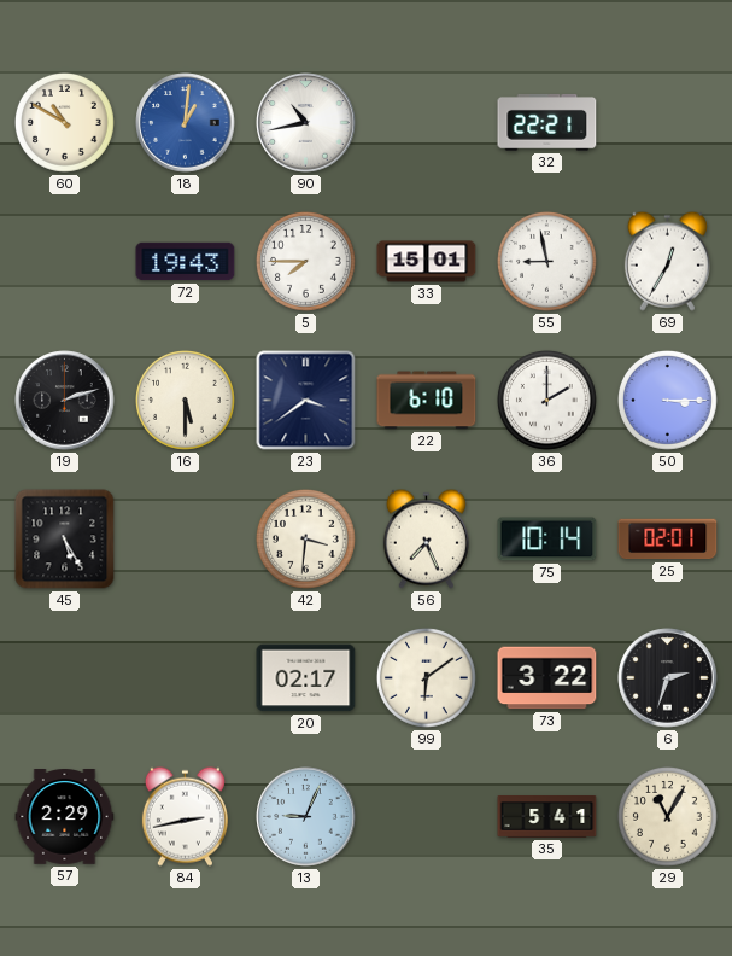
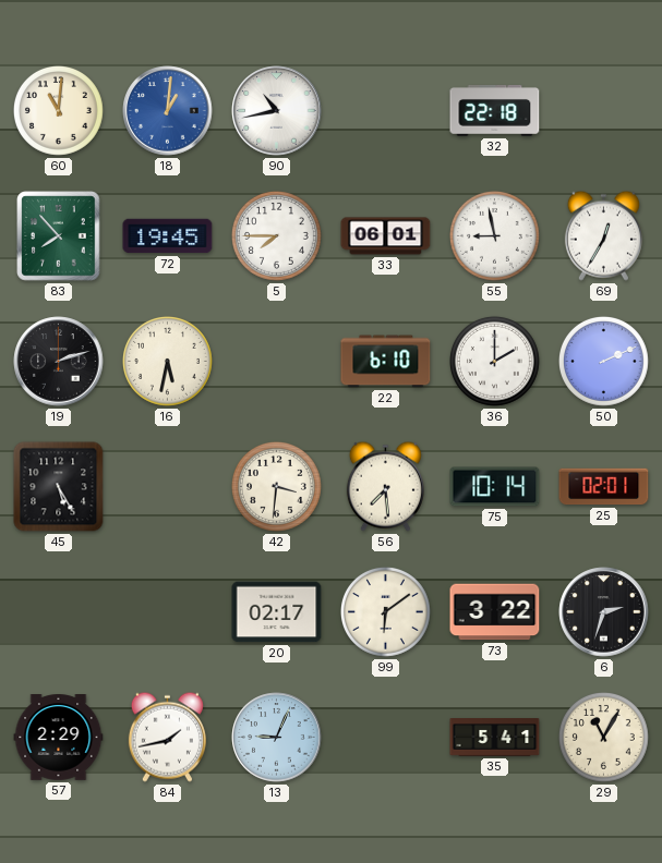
60: 10:50 -> 11:01 (59, 111)
32: 22:21 -> 22:18 (495, 110)
83: none -> 7:53 (59, 236)
72: 19:43 -> 19:45 (168, 236)
33: 15:01 -> 06:01 (386, 236)
16: 5:30 -> 5:32 (168, 362)
23: 3:39 -> none (306, 401)
50: 3:15 -> 2:11 (604, 362)
56: 7:26 -> 7:29 (385, 486)
84: 2:43 -> 1:43 (167, 737)
